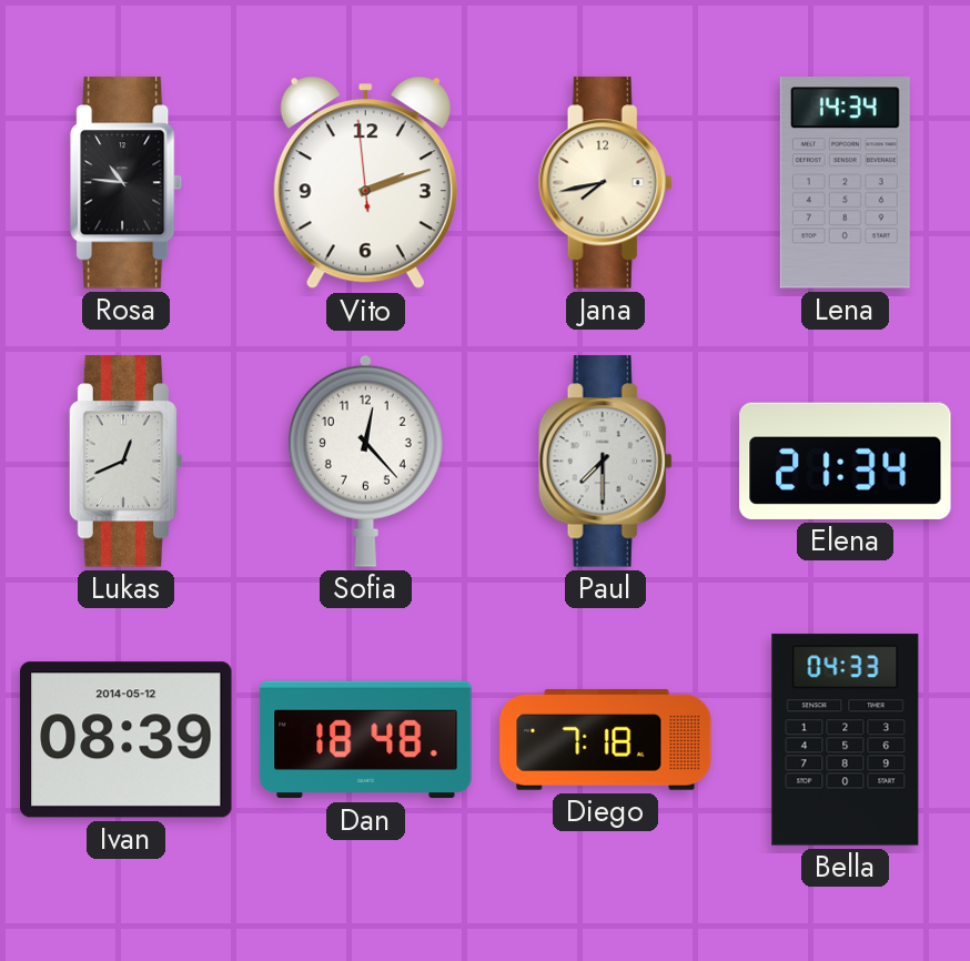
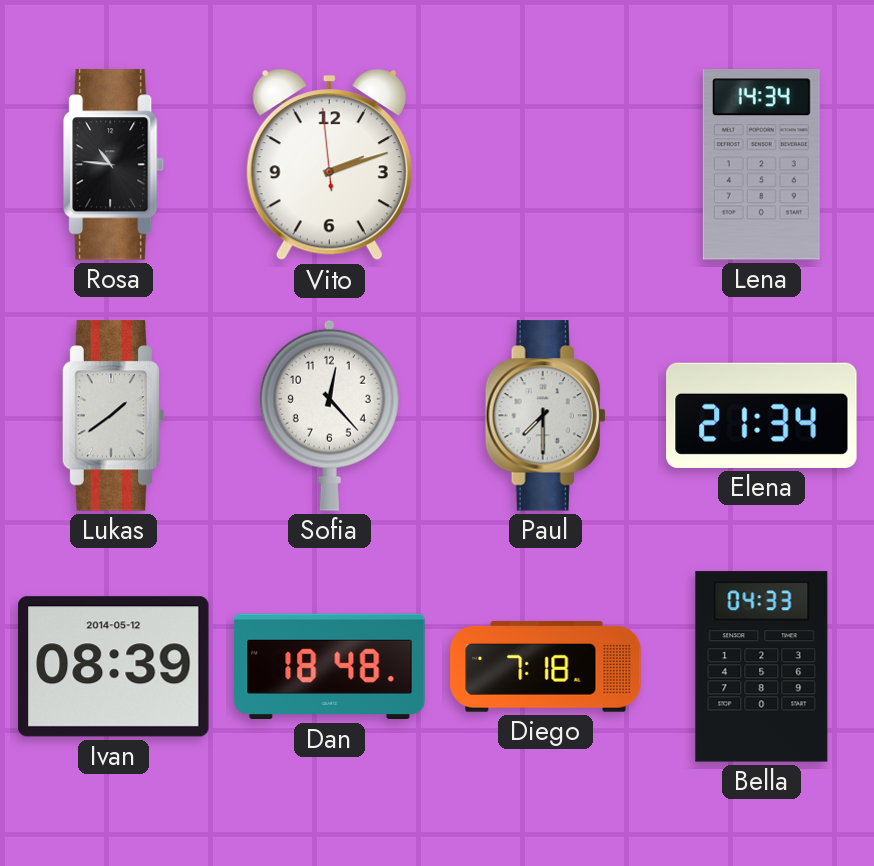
Jana: 7:43 -> none (605, 183)
Lukas: 12:41 -> 1:39 (114, 416)
